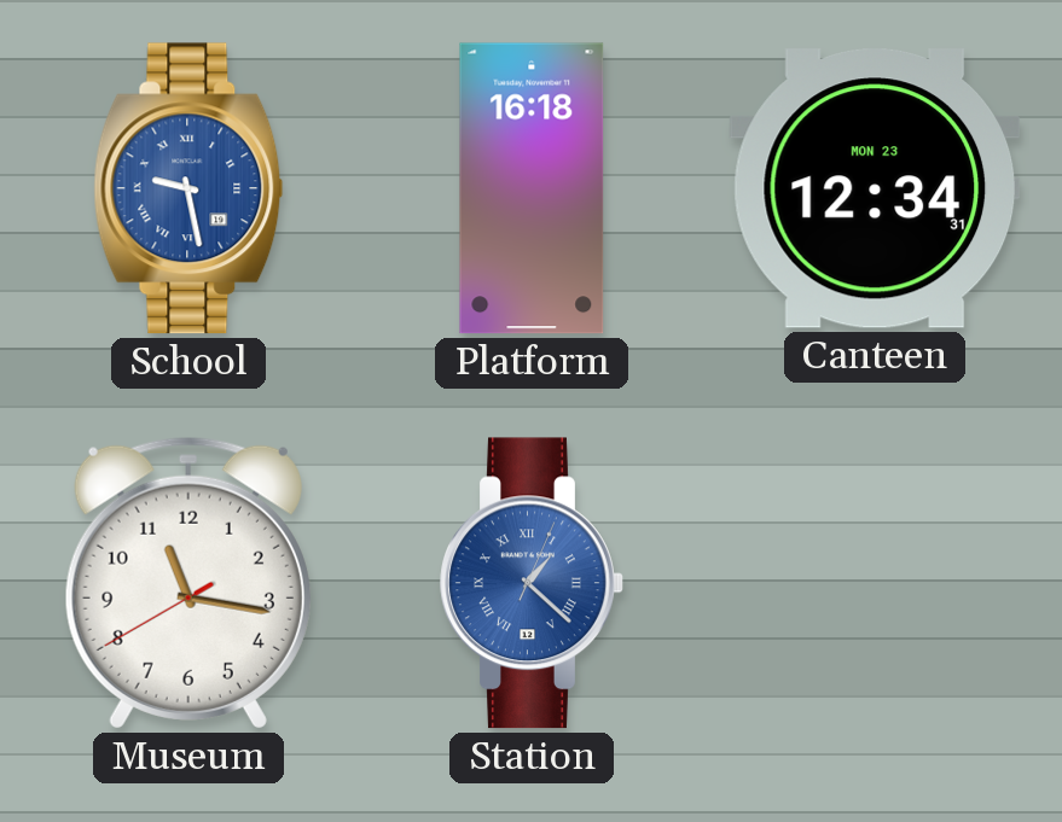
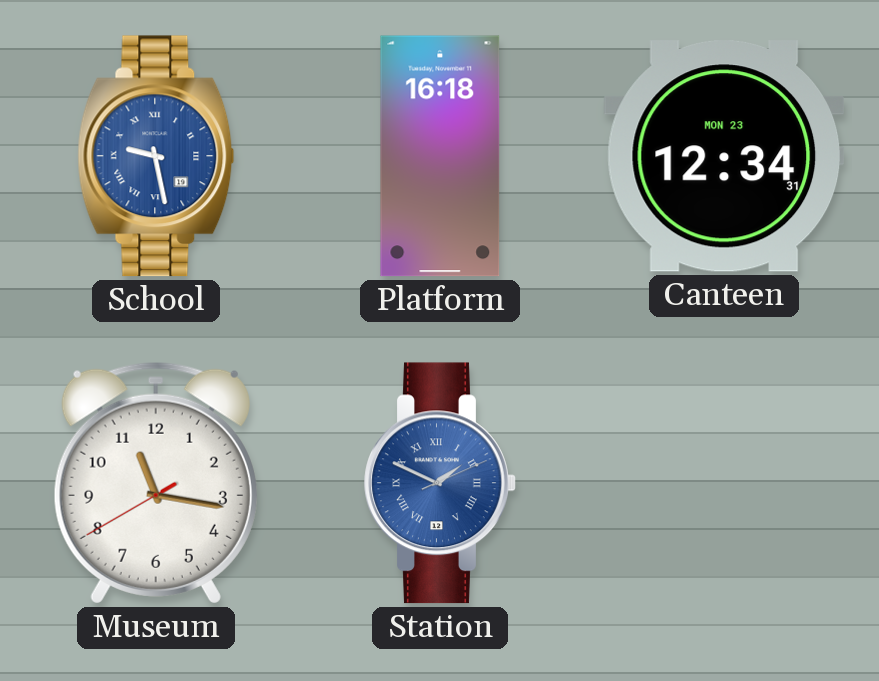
Station: 1:22 -> 1:49 (440, 483)
